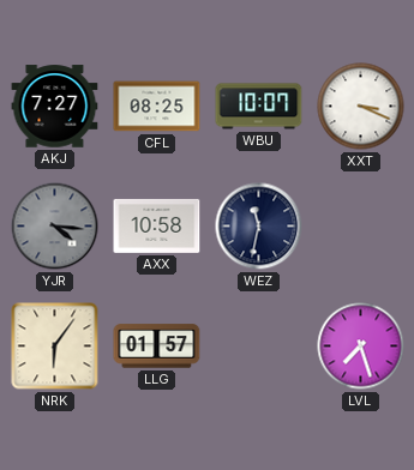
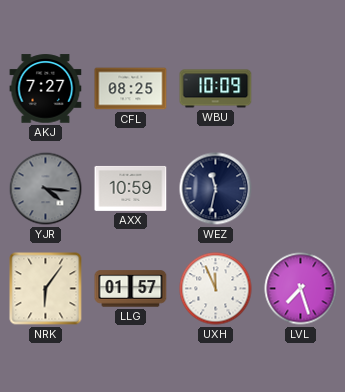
WBU: 10:07 -> 10:09 (216, 89)
XXT: 3:19 -> none (361, 107)
AXX: 10:58 -> 10:59 (131, 188)
UXH: none -> 11:56 (216, 289)
